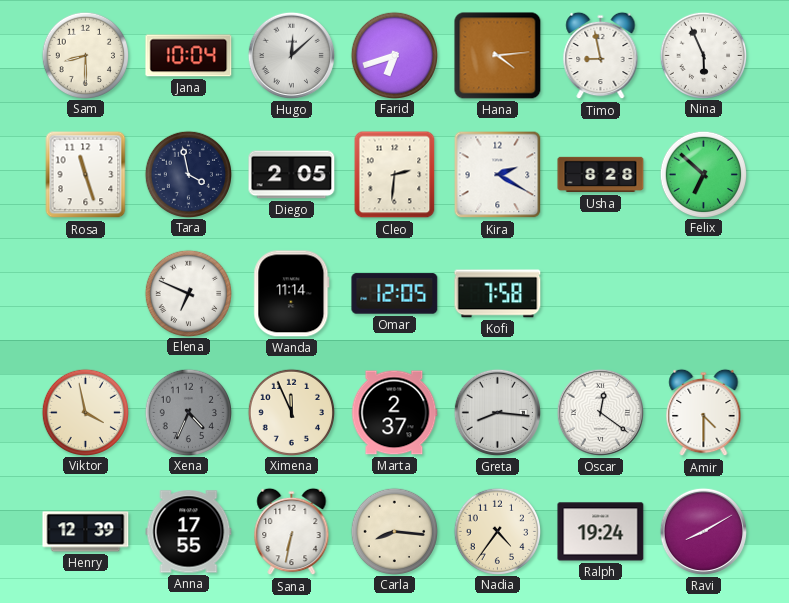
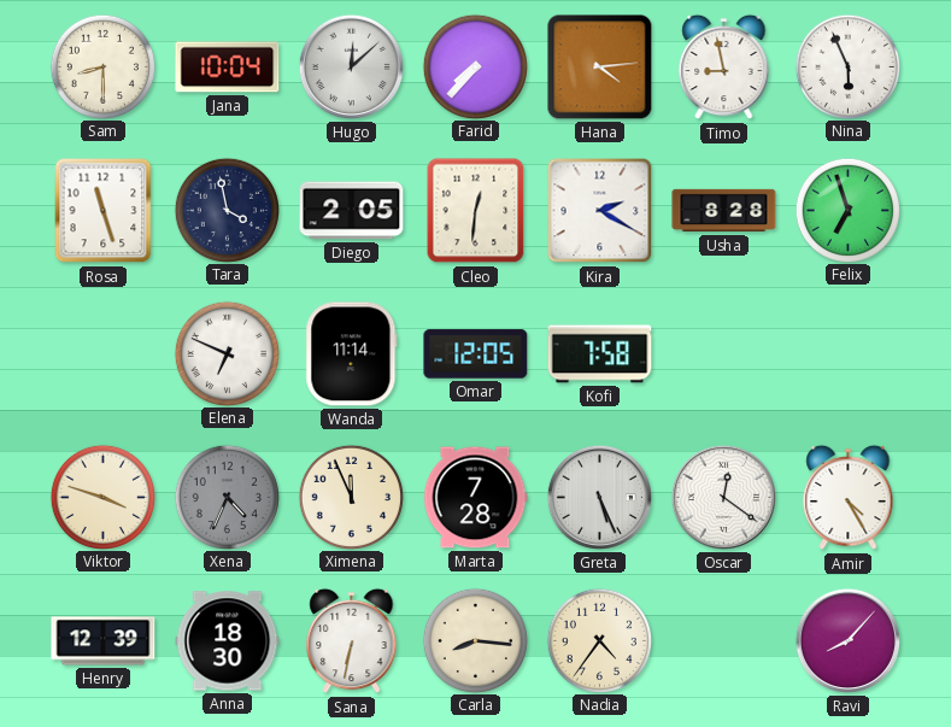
Farid: 6:42 -> 7:37 (475, 66)
Cleo: 2:31 -> 12:31 (476, 211)
Felix: 6:52 -> 6:57 (847, 210)
Viktor: 3:58 -> 3:48 (102, 497)
Marta: 2:37 -> 7:28 (475, 498)
Greta: 8:16 -> 5:26 (599, 497)
Amir: 4:30 -> 4:25 (849, 498)
Anna: 17:55 -> 18:30 (228, 641)
Ralph: 19:24 -> none (601, 532)
Ravi: 8:10 -> 8:07 (847, 640)
